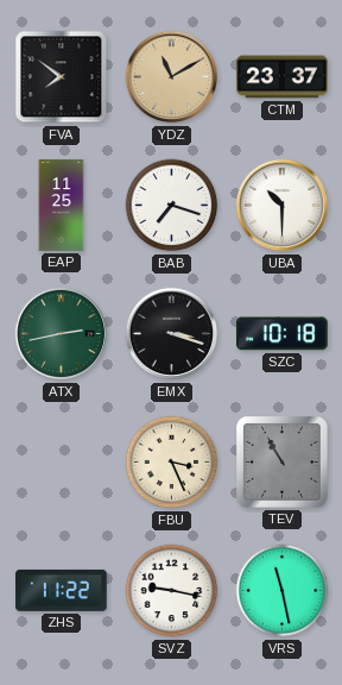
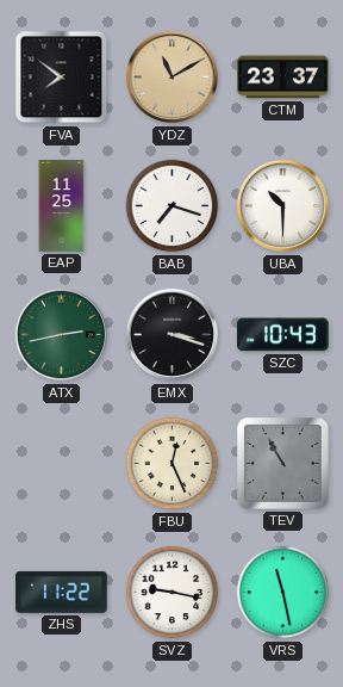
SZC: 10:18 -> 10:43 (283, 335)
FBU: 3:26 -> 12:26 (173, 464)
